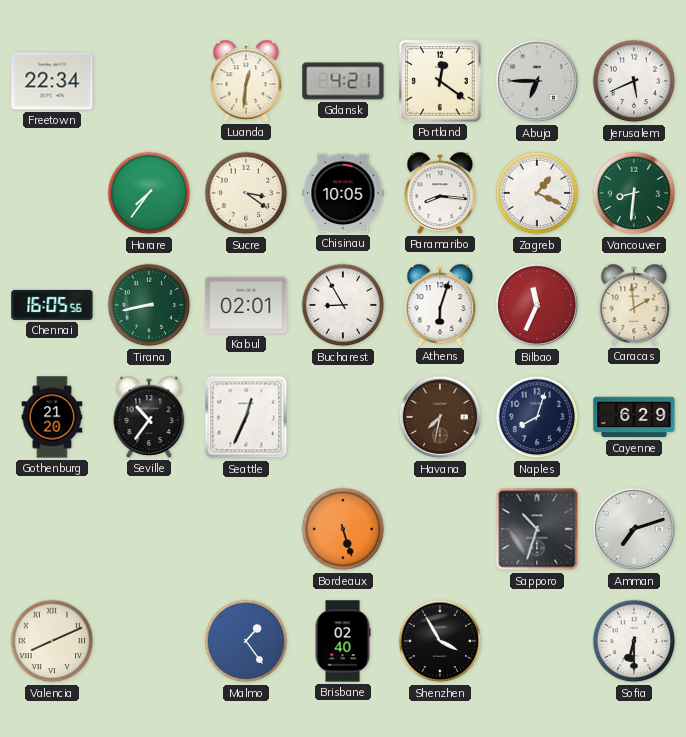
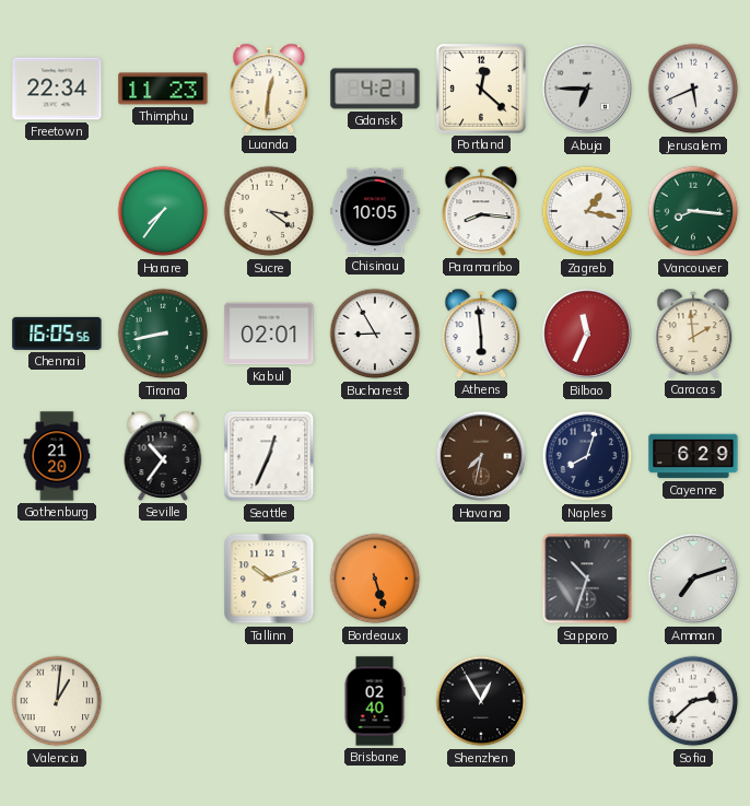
Thimphu: none -> 11:23 (163, 89)
Portland: 12:21 -> 12:22 (481, 89)
Zagreb: 1:19 -> 1:17 (587, 211)
Vancouver: 8:31 -> 8:16 (693, 211)
Athens: 6:03 -> 5:59 (481, 334)
Tallinn: none -> 10:12 (269, 579)
Valencia: 8:11 -> 1:01 (57, 701)
Malmo: 1:24 -> none (246, 641)
Shenzhen: 3:55 -> 12:55 (481, 701)
Sofia: 6:30 -> 2:38 (693, 701)
